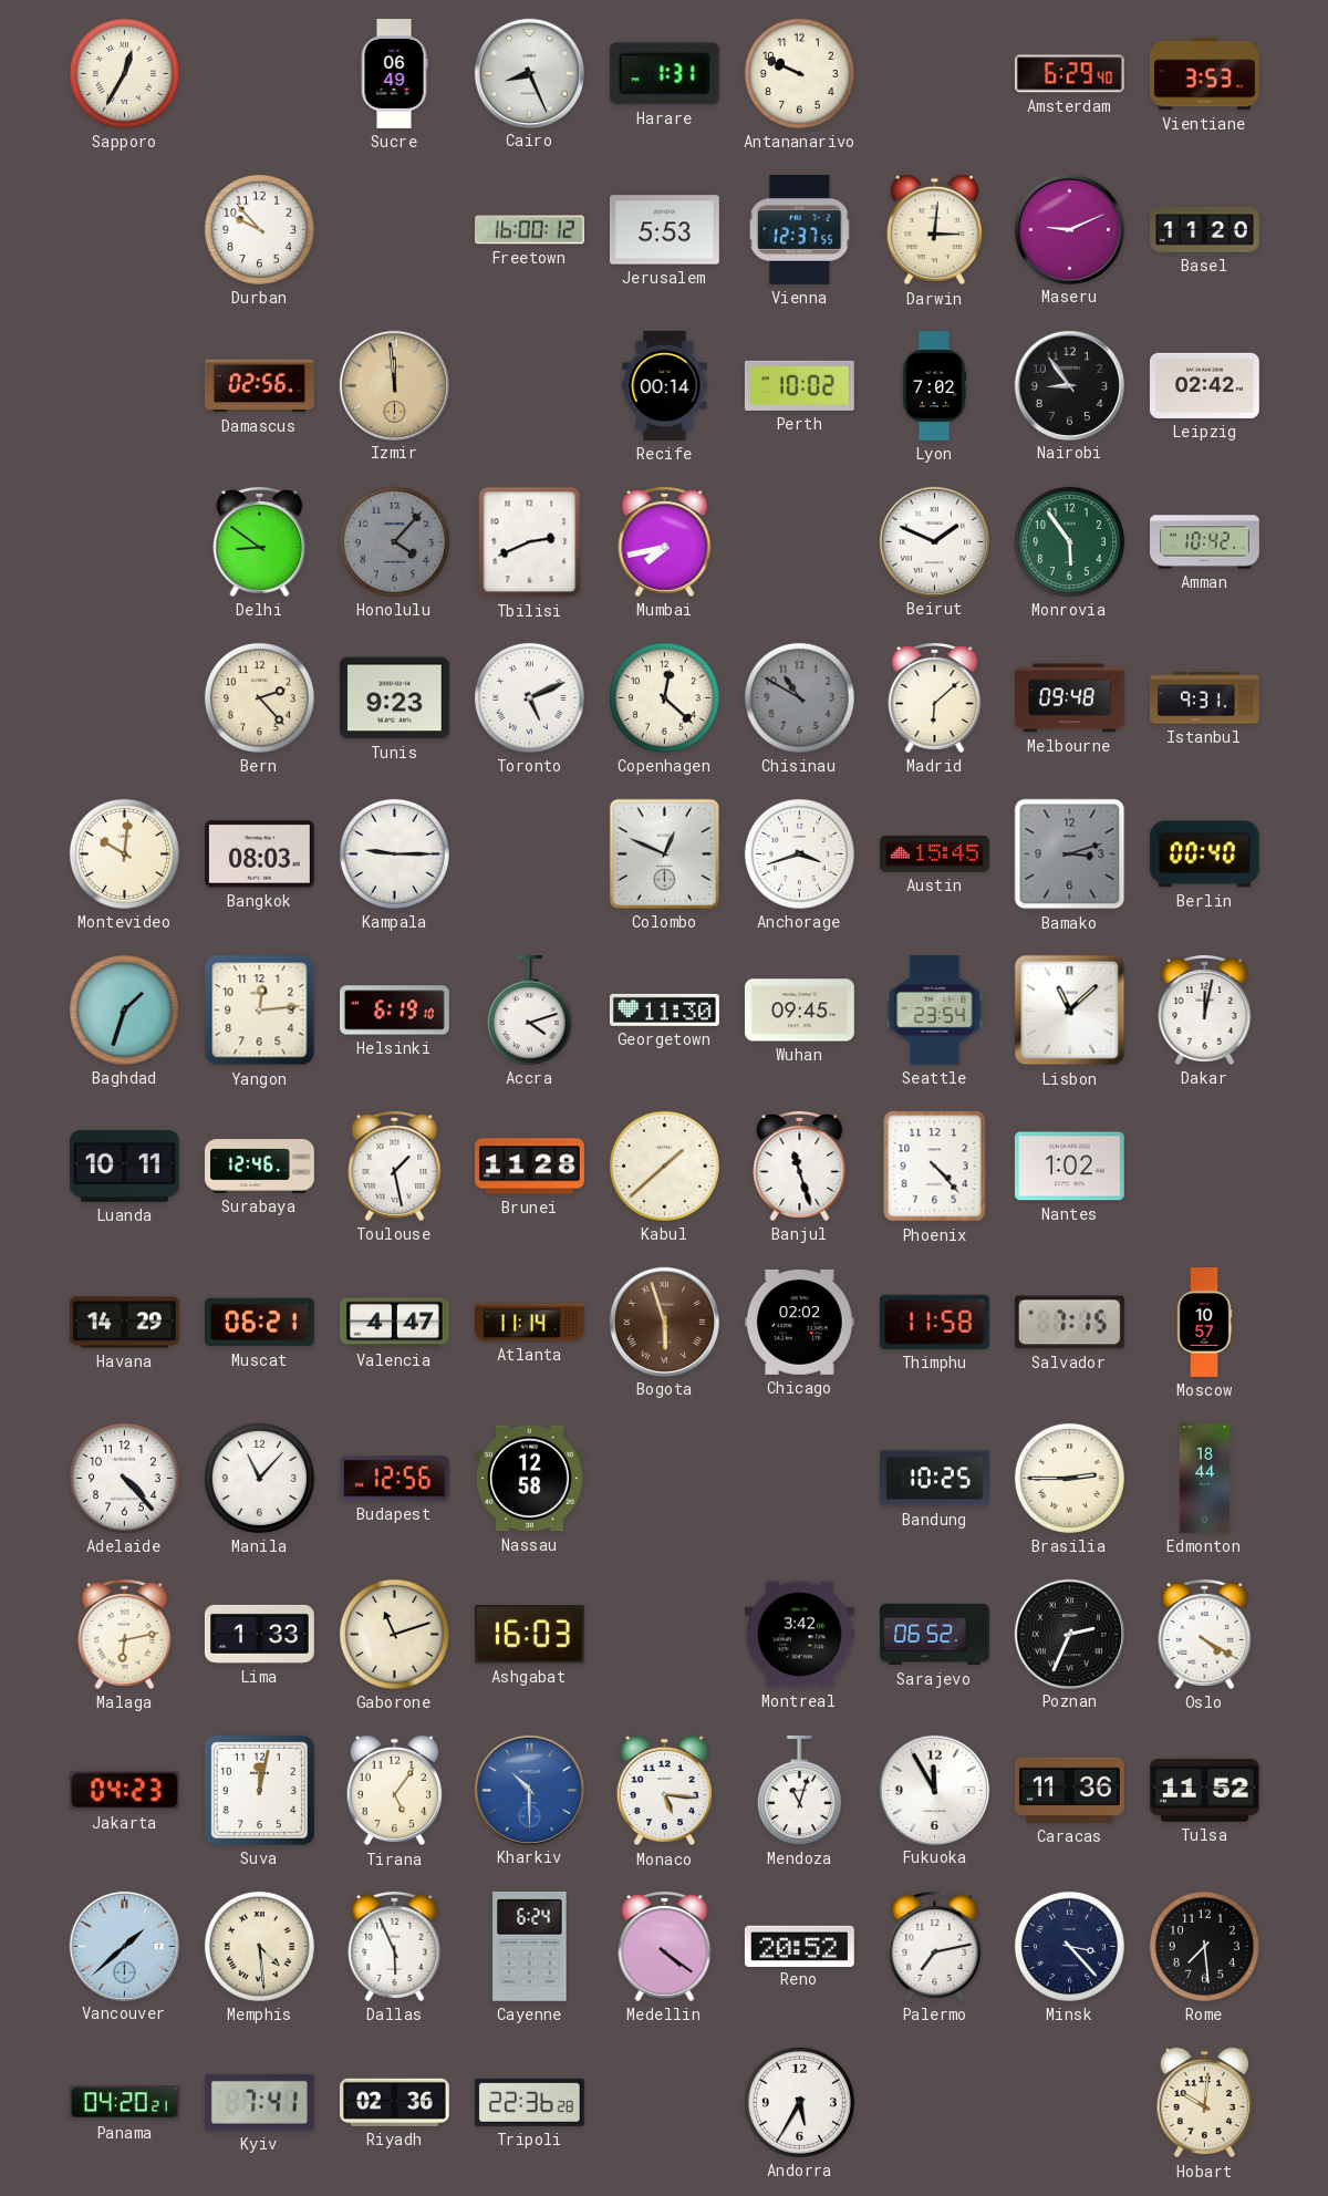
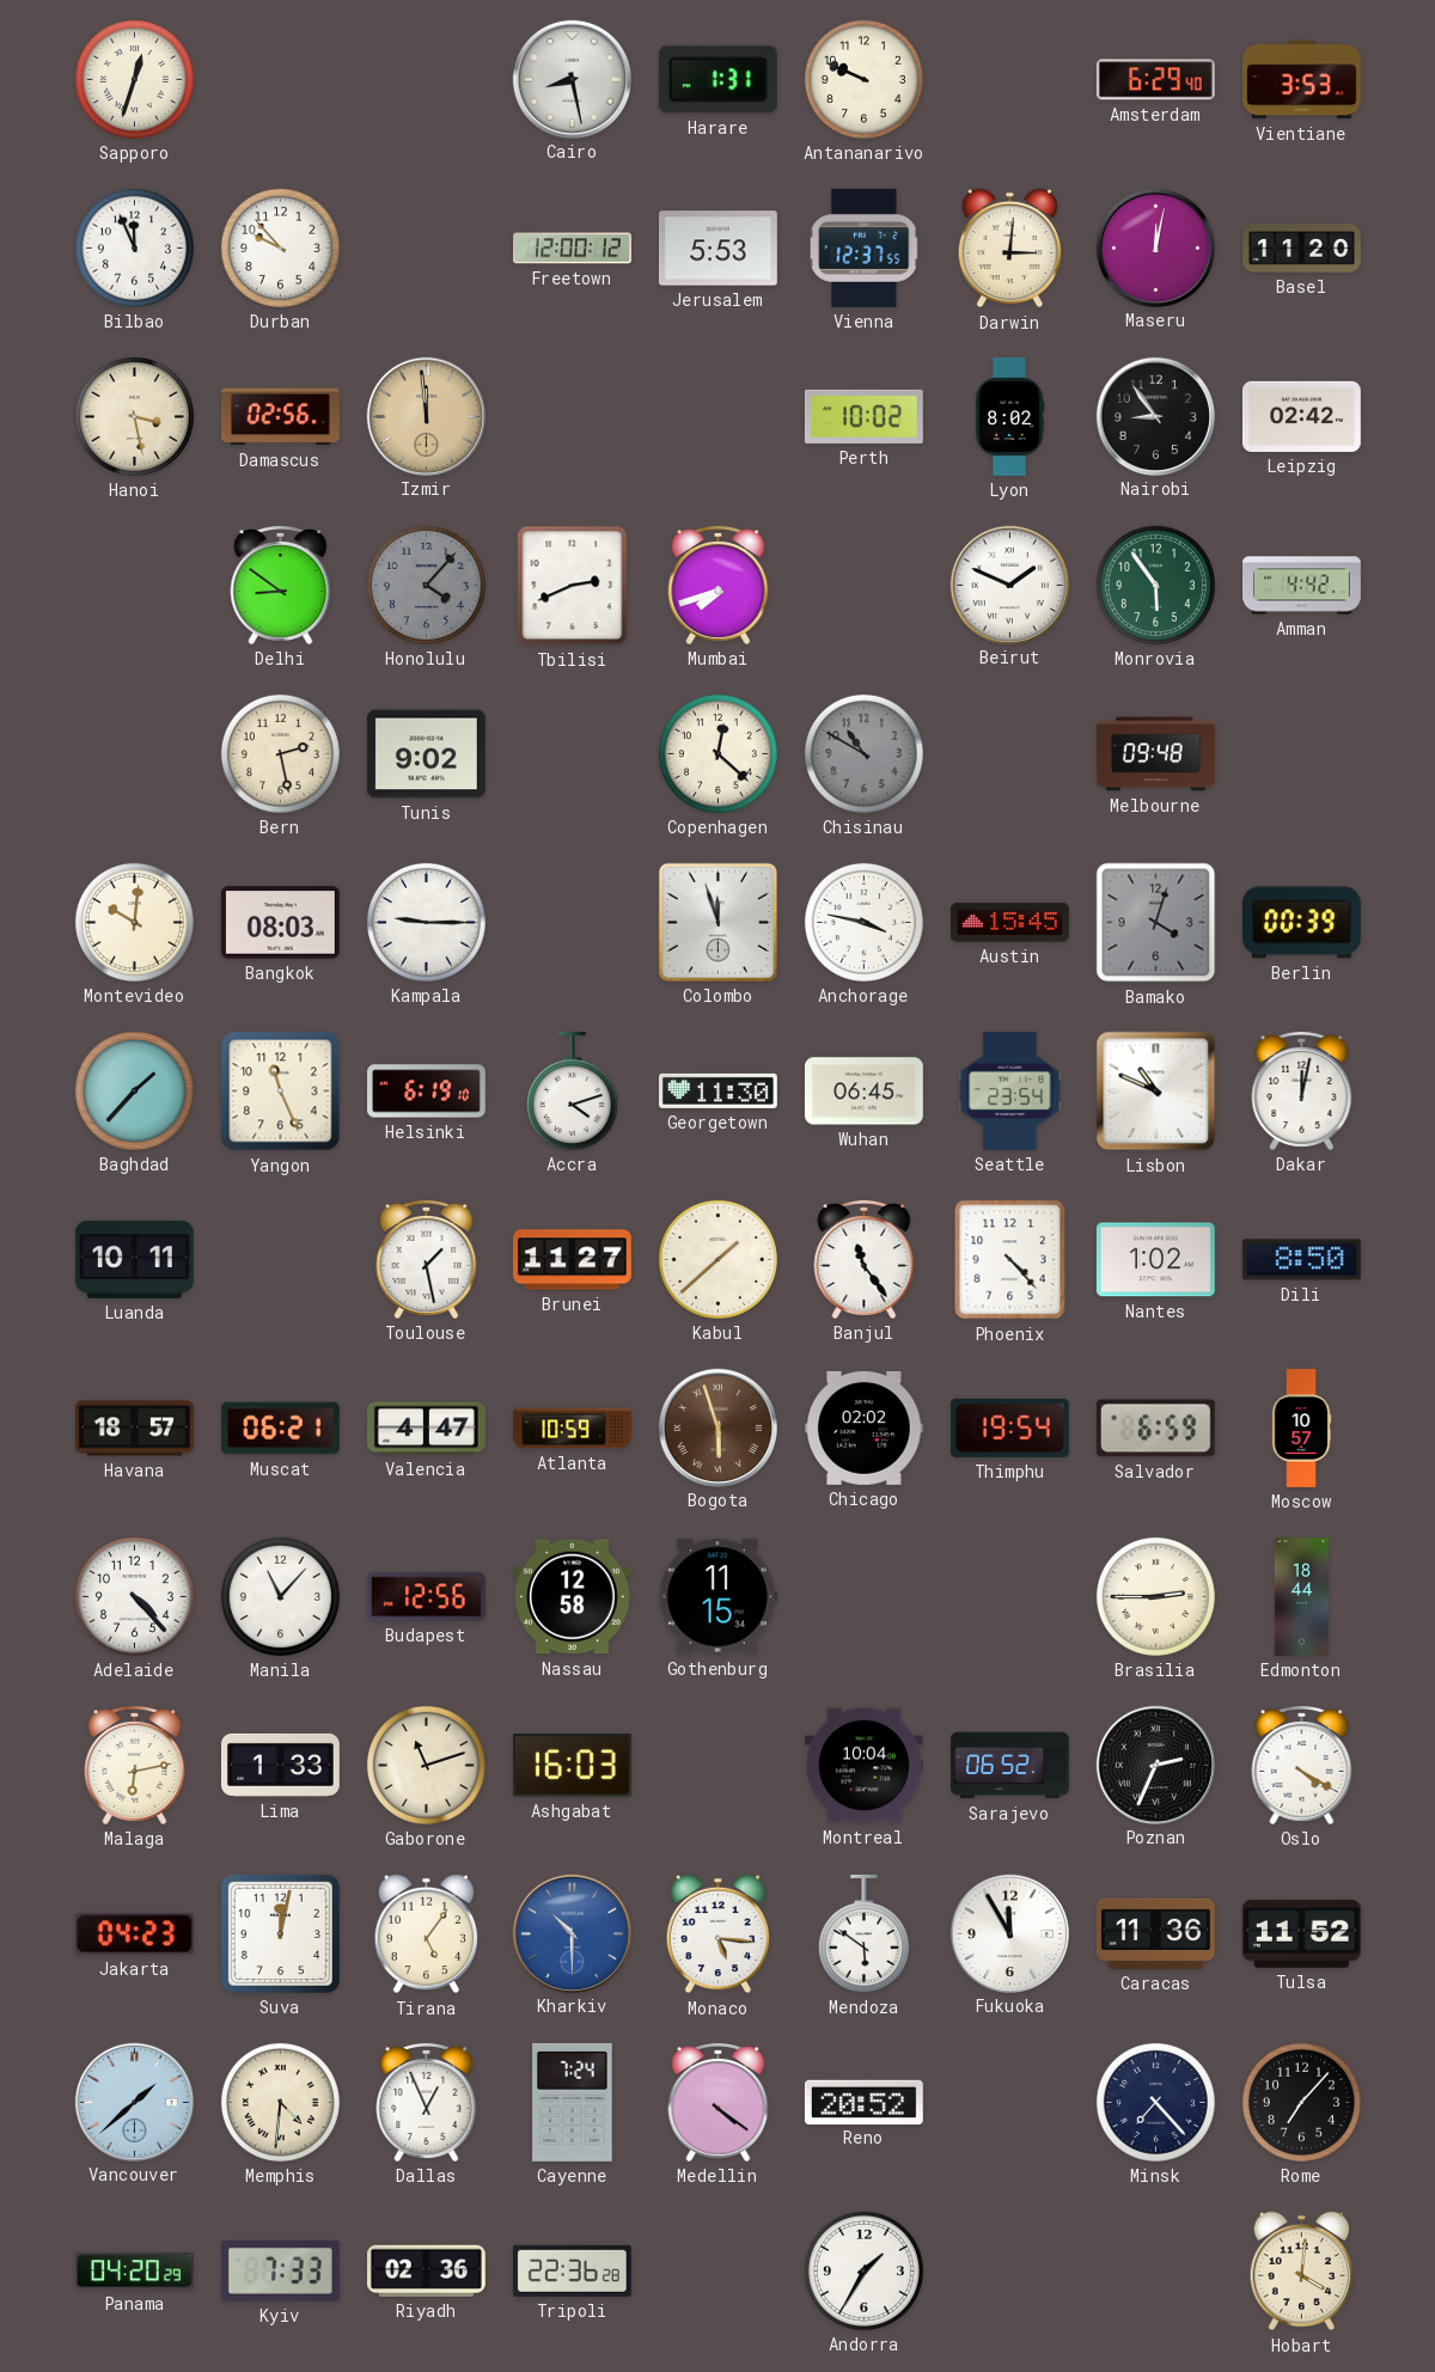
Sapporo: 12:35 -> 12:33 (134, 79)
Sucre: 06:49 -> none (394, 74)
Cairo: 8:26 -> 8:28 (572, 79)
Bilbao: none -> 11:56 (134, 247)
Freetown: 16:00 -> 12:00 (573, 249)
Maseru: 9:11 -> 12:02 (1155, 247)
Hanoi: none -> 3:28 (134, 416)
Recife: 00:14 -> none (665, 386)
Lyon: 7:02 -> 8:02 (1009, 417)
Mumbai: 7:43 -> 7:42 (719, 585)
Amman: 10:42 -> 4:42 (1302, 586)
Bern: 2:23 -> 2:28 (280, 753)
Tunis: 9:23 -> 9:02 (426, 754)
Toronto: 5:11 -> none (529, 697)
Madrid: 6:08 -> none (935, 697)
Istanbul: 9:31 -> none (1205, 698)
Colombo: 12:49 -> 11:57 (717, 922)
Anchorage: 3:42 -> 3:47 (863, 922)
Bamako: 3:12 -> 4:03 (1156, 923)
Berlin: 00:40 -> 00:39 (1301, 923)
Baghdad: 1:33 -> 1:37 (134, 1090)
Yangon: 12:14 -> 11:26 (281, 1092)
Wuhan: 09:45 -> 06:45 (863, 1092)
Lisbon: 11:08 -> 10:49 (1156, 1092)
Surabaya: 12:46 -> none (260, 1167)
Brunei: 11:28 -> 11:27 (573, 1260)
Banjul: 11:27 -> 11:24 (865, 1259)
Dili: none -> 8:50 (1301, 1260)
Havana: 14:29 -> 18:57 (134, 1429)
Atlanta: 11:14 -> 10:59 (572, 1429)
Thimphu: 11:58 -> 19:54 (1009, 1428)
Salvador: 7:15 -> 6:59 (1155, 1429)
Gothenburg: none -> 11:15 (717, 1597)
Bandung: 10:25 -> none (934, 1479)
Montreal: 3:42 -> 10:04 (863, 1766)
Mendoza: 11:03 -> 5:51 (863, 1933)
Memphis: 4:29 -> 4:31 (280, 2102)
Dallas: 5:56 -> 12:56 (427, 2102)
Cayenne: 6:24 -> 7:24 (573, 2102)
Palermo: 7:13 -> none (935, 1946)
Minsk: 3:23 -> 7:23 (1155, 2102)
Rome: 7:29 -> 7:07 (1301, 2102)
Panama: 04:20:21 -> 04:20:29 (134, 2272)
Kyiv: 7:41 -> 7:33 (280, 2272)
Andorra: 5:35 -> 1:35 (863, 2270)
Hobart: 10:01 -> 4:01 (1302, 2272)
